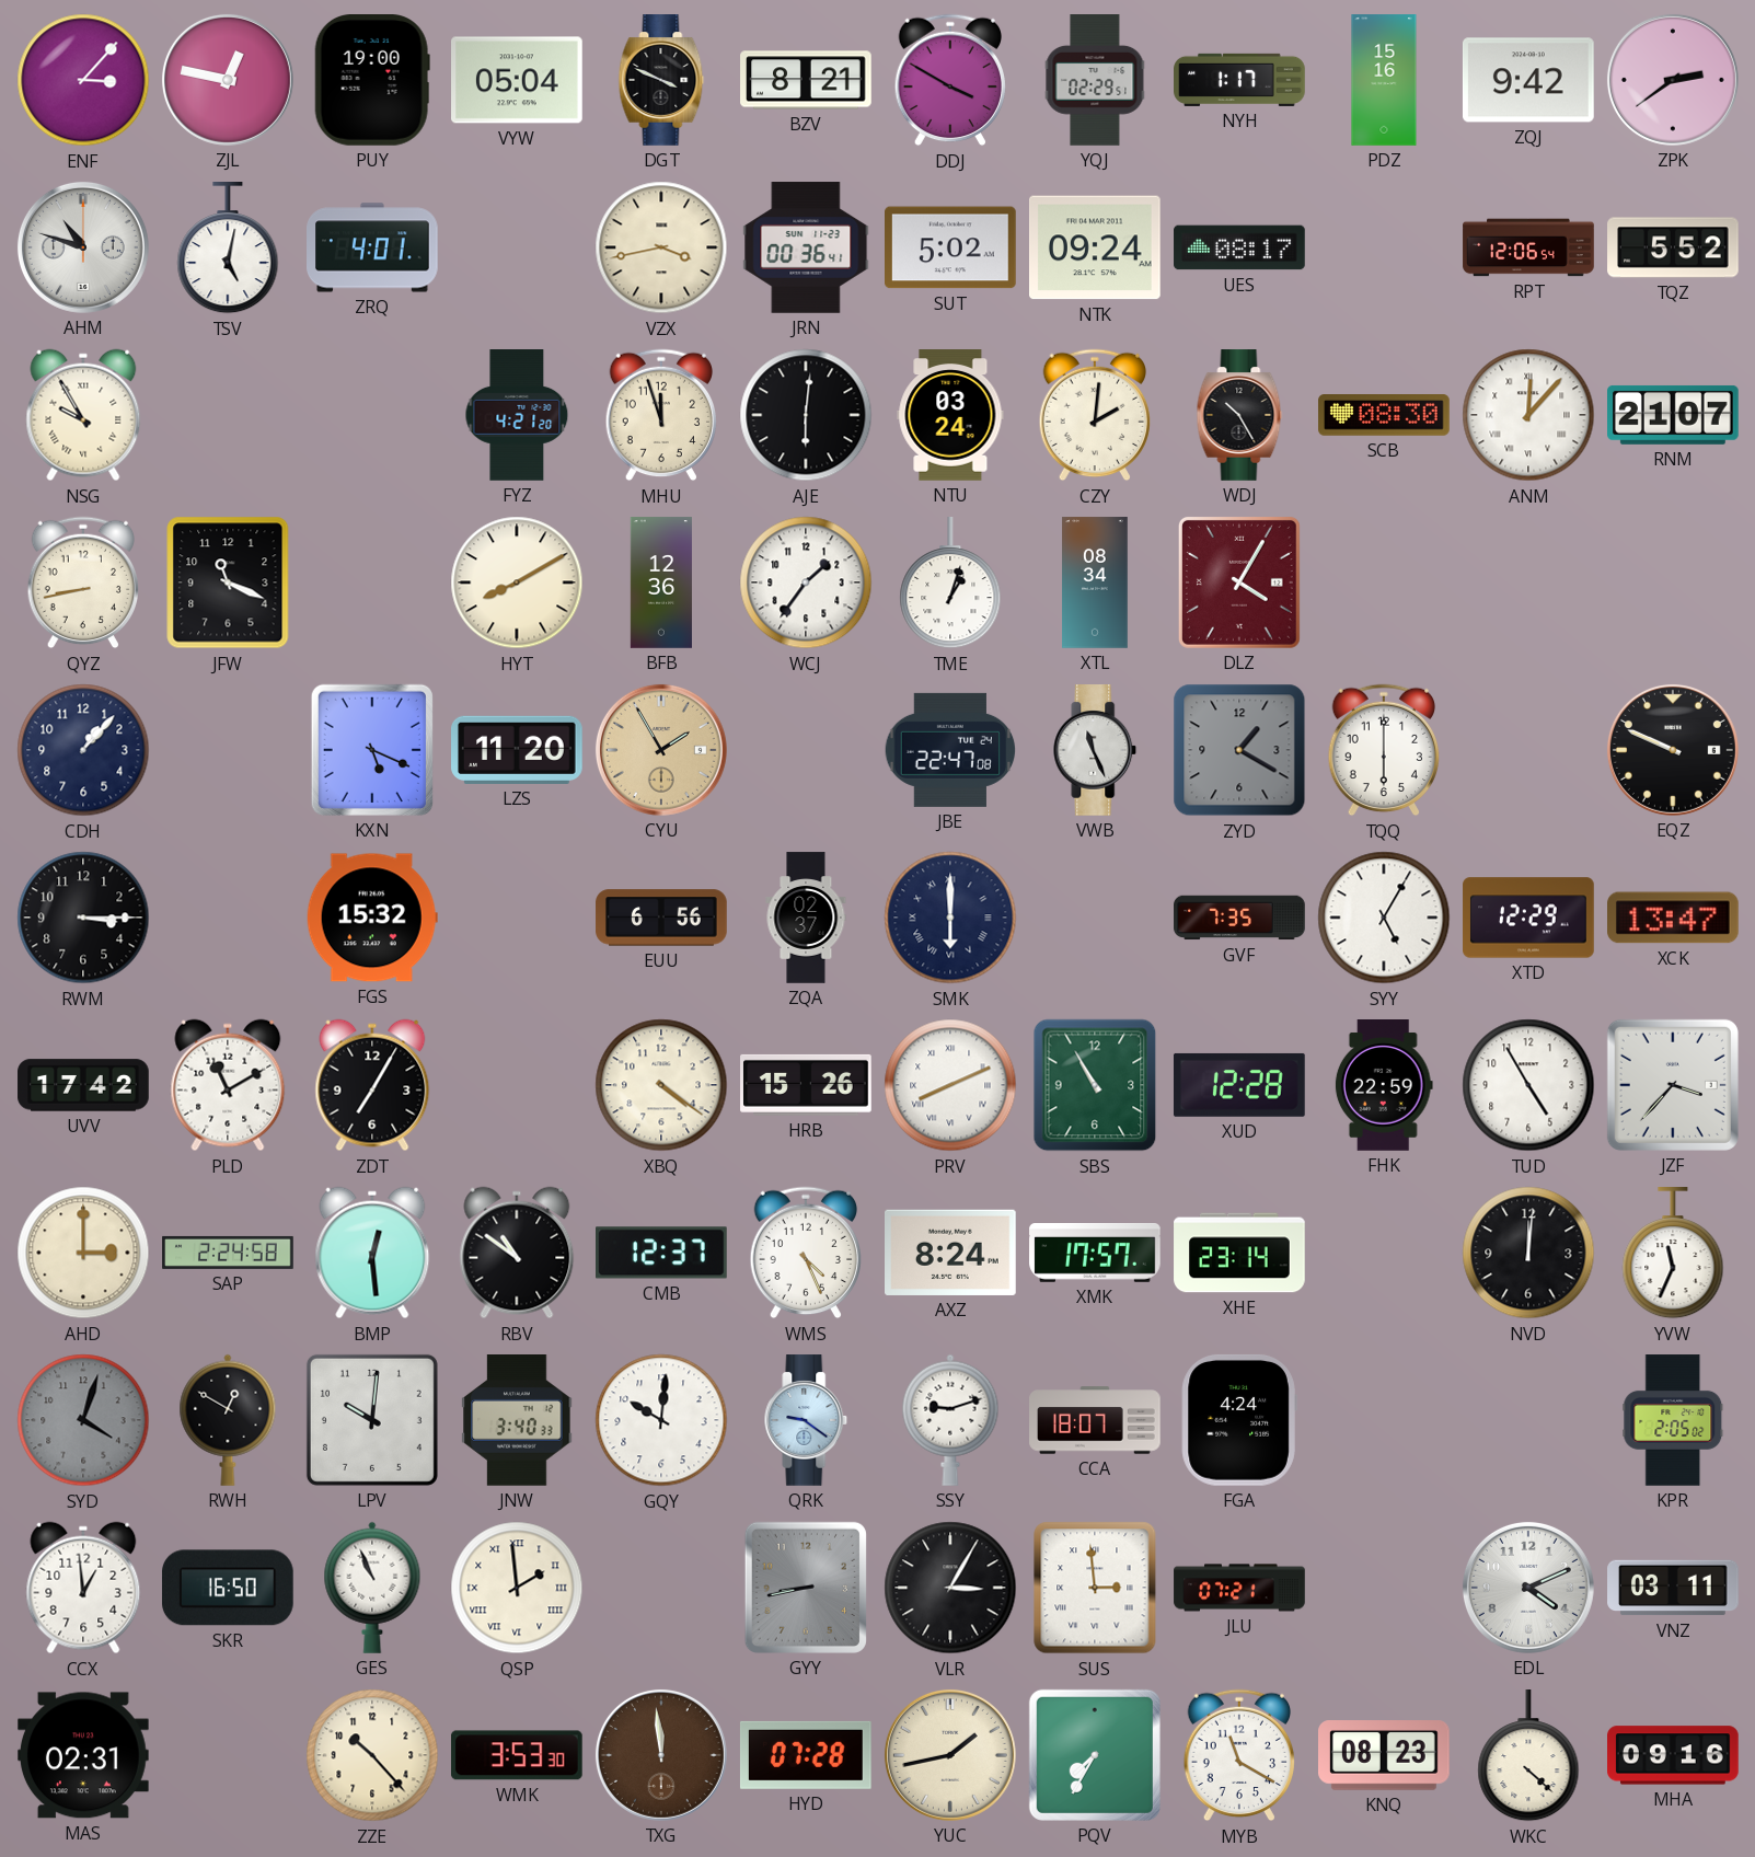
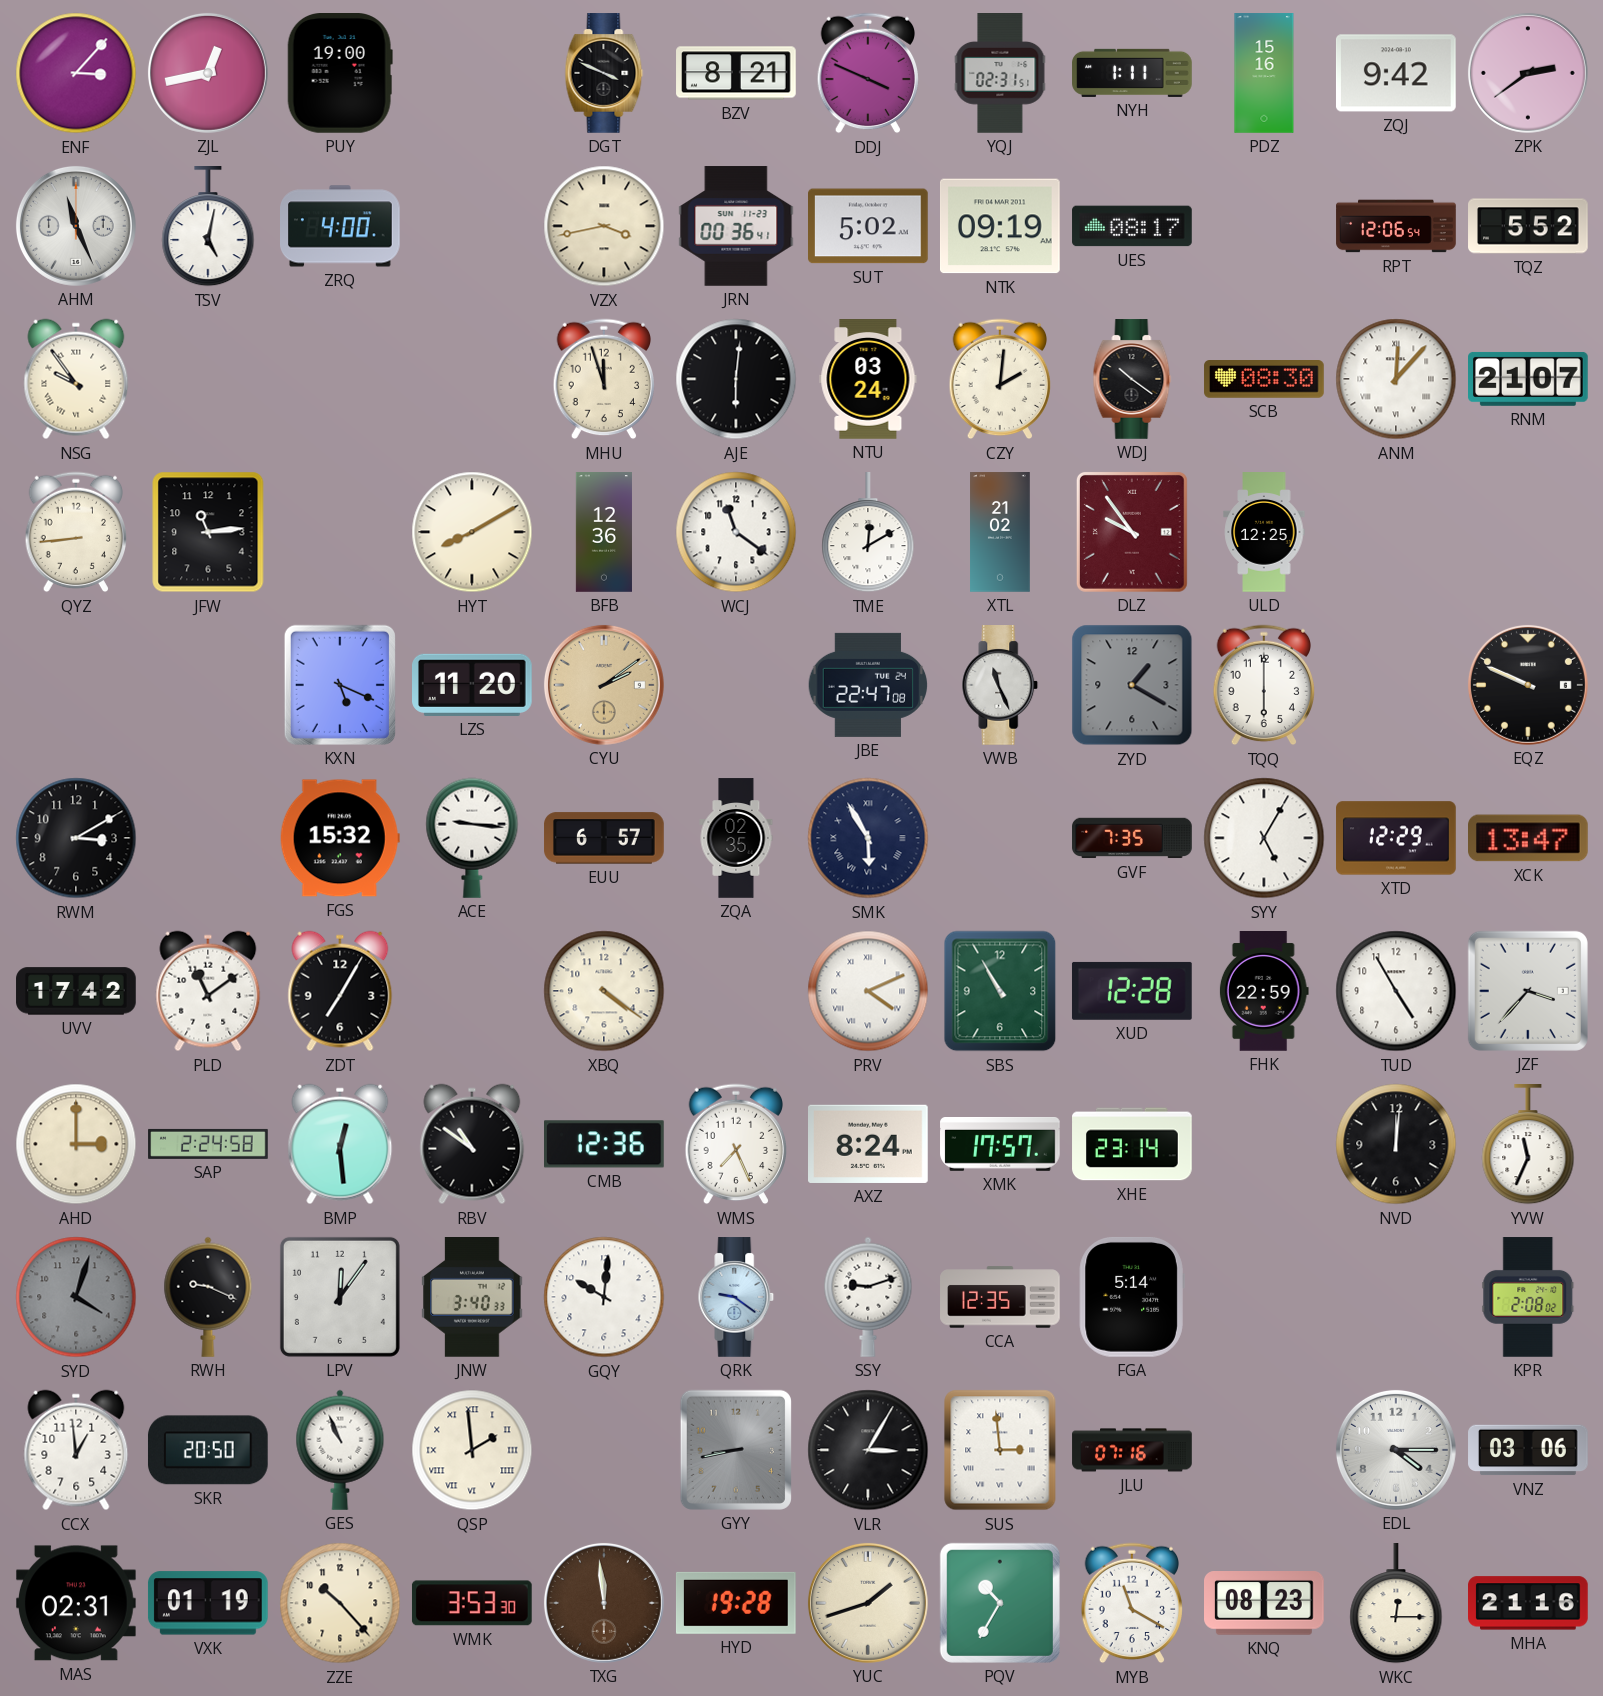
ZJL: 12:47 -> 12:43 (208, 73)
VYW: 05:04 -> none (518, 80)
DDJ: 3:50 -> 3:49 (868, 73)
YQJ: 02:29 -> 02:31 (1000, 74)
NYH: 1:17 -> 1:11 (1132, 73)
AHM: 10:48 -> 11:26 (76, 226)
ZRQ: 4:01 -> 4:00 (341, 226)
NTK: 09:24 -> 09:19 (1001, 226)
NSG: 9:55 -> 9:54 (76, 379)
FYZ: 4:21 -> none (517, 416)
WDJ: 10:25 -> 10:21 (1132, 379)
QYZ: 8:43 -> 8:44 (76, 532)
JFW: 11:19 -> 11:14 (208, 532)
WCJ: 1:36 -> 11:21 (736, 532)
TME: 1:03 -> 12:10 (868, 533)
XTL: 08:34 -> 21:02 (1000, 532)
DLZ: 4:05 -> 9:54 (1132, 532)
ULD: none -> 12:25 (1264, 532)
CDH: 1:07 -> none (83, 750)
CYU: 1:55 -> 2:09 (604, 685)
RWM: 3:15 -> 3:10 (76, 838)
ACE: none -> 9:16 (472, 838)
EUU: 6:56 -> 6:57 (604, 838)
ZQA: 02:37 -> 02:35 (736, 838)
SMK: 6:00 -> 5:55 (868, 838)
PLD: 11:10 -> 11:09 (208, 991)
HRB: 15:26 -> none (806, 1085)
PRV: 8:11 -> 4:11 (868, 991)
CMB: 12:37 -> 12:36 (605, 1144)
WMS: 4:26 -> 7:26 (736, 1144)
RWH: 12:50 -> 9:19 (208, 1297)
LPV: 10:01 -> 12:06 (340, 1297)
CCA: 18:07 -> 12:35 (1000, 1297)
FGA: 4:24 -> 5:14 (1132, 1297)
KPR: 2:05 -> 2:08 (1528, 1297)
SKR: 16:50 -> 20:50 (208, 1450)
JLU: 07:21 -> 07:16 (1132, 1450)
EDL: 4:11 -> 4:15 (1396, 1450)
VNZ: 03:11 -> 03:06 (1528, 1450)
VXK: none -> 01:19 (208, 1603)
HYD: 07:28 -> 19:28 (736, 1603)
YUC: 1:43 -> 1:42 (868, 1603)
PQV: 7:35 -> 10:35 (1000, 1603)
WKC: 4:22 -> 12:15 (1396, 1604)
MHA: 09:16 -> 21:16 (1529, 1603)
